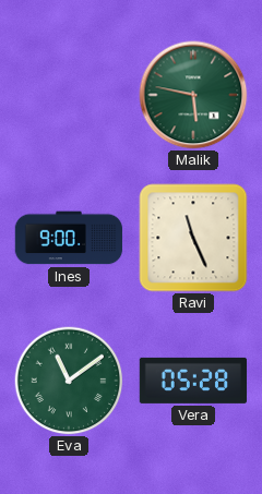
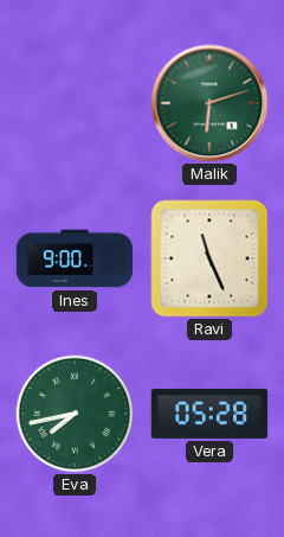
Malik: 5:47 -> 6:12 (209, 103)
Eva: 11:09 -> 7:43 (75, 414)
